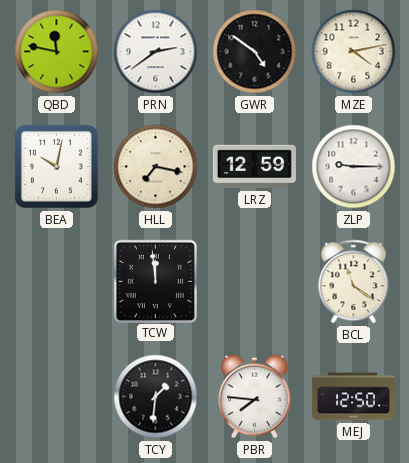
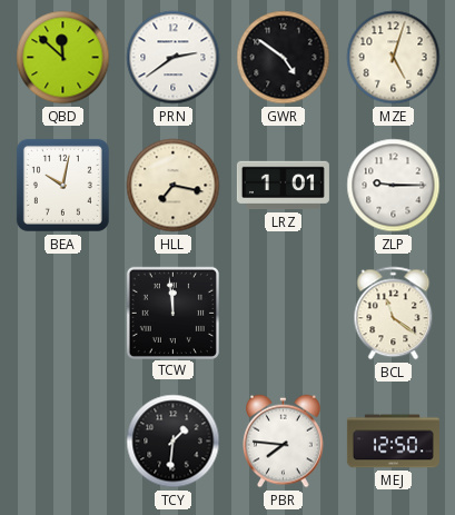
QBD: 11:47 -> 11:52 (63, 58)
MZE: 4:13 -> 5:03 (394, 58)
LRZ: 12:59 -> 1:01 (283, 186)
